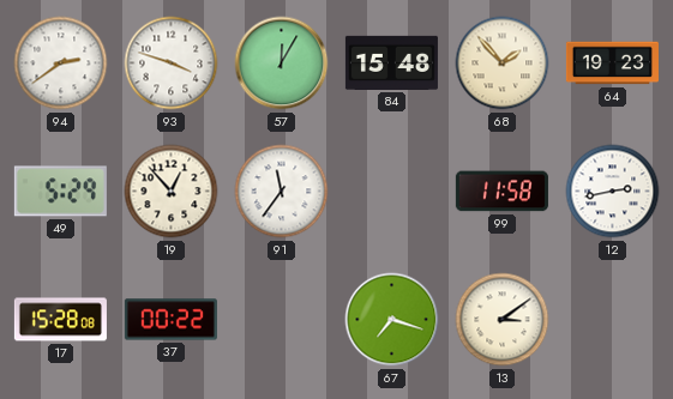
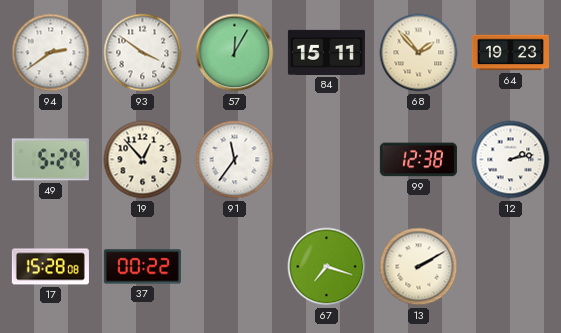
93: 3:48 -> 3:51 (143, 53)
84: 15:48 -> 15:11 (326, 52)
99: 11:58 -> 12:38 (418, 160)
12: 2:43 -> 2:13 (511, 160)
13: 3:09 -> 2:10 (419, 267)
